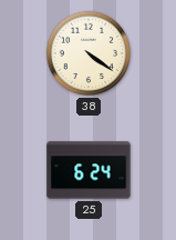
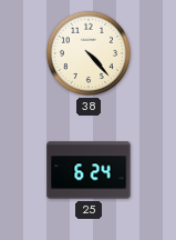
38: 4:21 -> 4:23 (89, 53)
